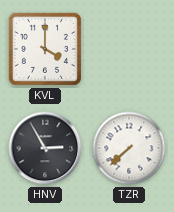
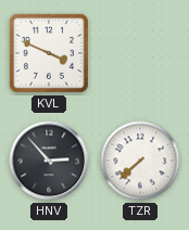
KVL: 4:00 -> 3:49 (49, 53)
HNV: 2:55 -> 2:53 (49, 161)
